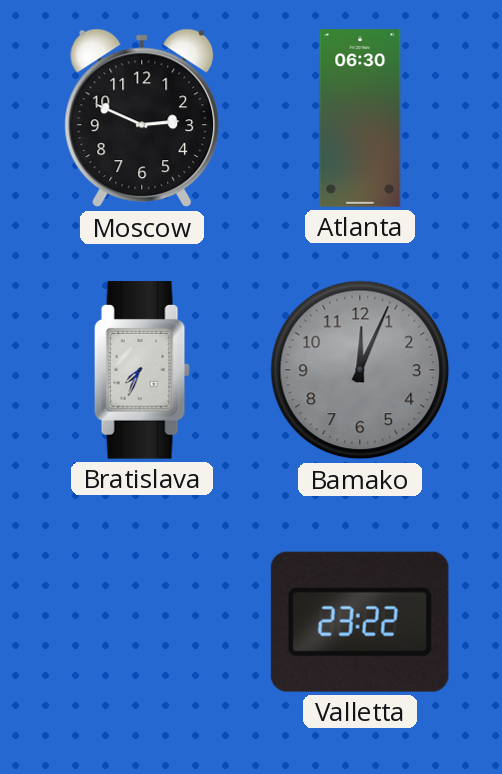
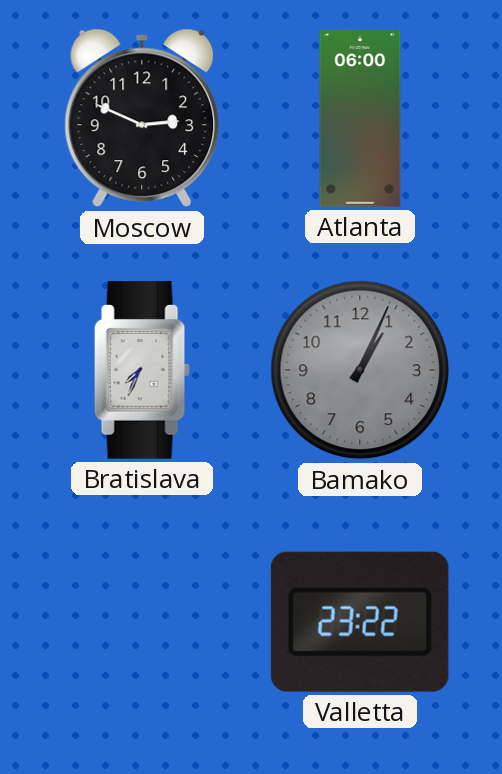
Atlanta: 06:30 -> 06:00 (360, 118)
Bamako: 12:04 -> 1:04 (360, 370)
